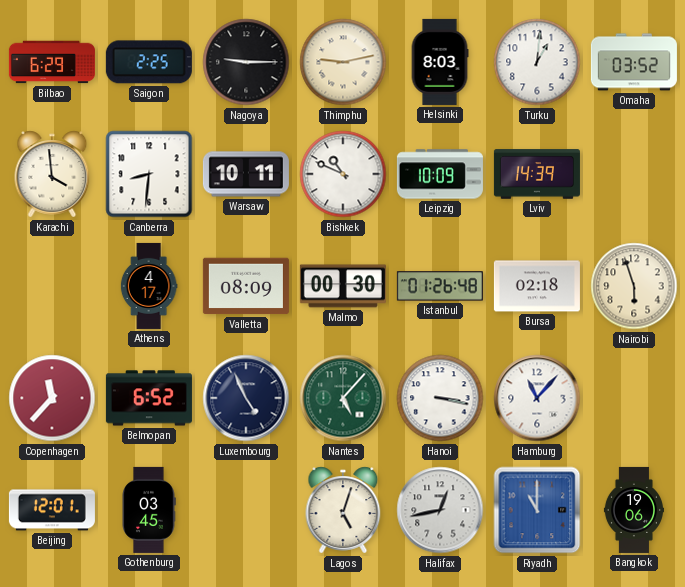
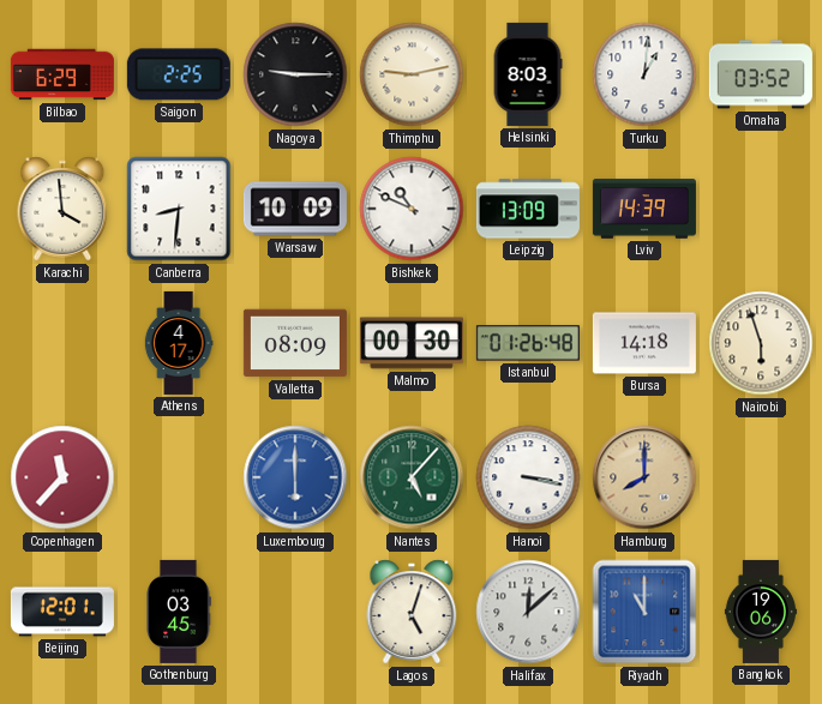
Warsaw: 10:11 -> 10:09 (295, 209)
Leipzig: 10:09 -> 13:09 (528, 209)
Bursa: 02:18 -> 14:18 (644, 343)
Belmopan: 6:52 -> none (149, 398)
Luxembourg: 4:56 -> 6:00 (295, 477)
Luxembourg dial: navy -> blue (295, 477)
Hamburg: 11:07 -> 8:00 (644, 477)
Hamburg dial: white -> champagne (644, 477)
Halifax: 12:43 -> 12:08 (528, 612)
